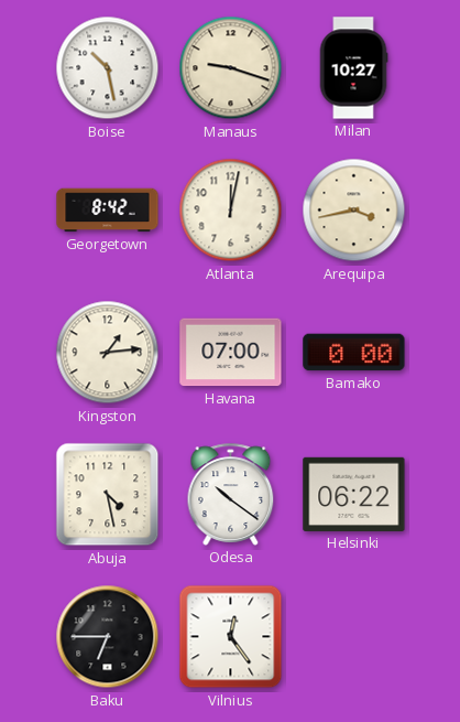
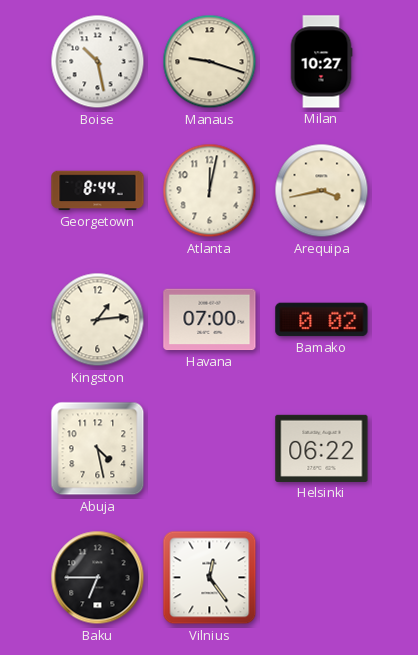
Georgetown: 8:42 -> 8:44 (98, 191)
Bamako: 0:00 -> 0:02 (322, 320)
Odesa: 10:21 -> none (231, 494)
